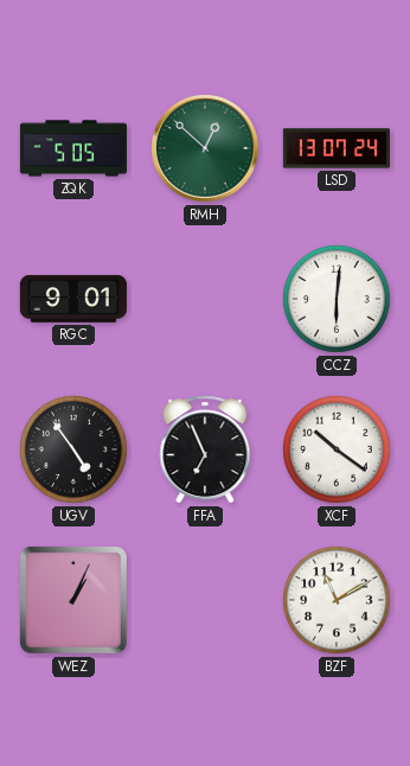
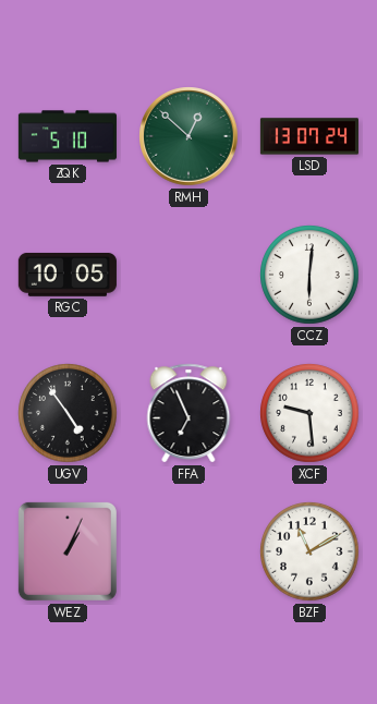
ZQK: 5:05 -> 5:10 (68, 136)
RGC: 9:01 -> 10:05 (68, 275)
XCF: 10:21 -> 9:29 (309, 413)
